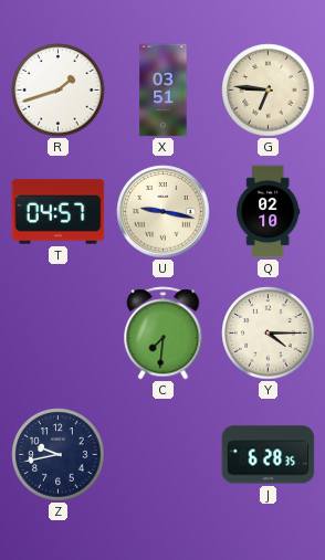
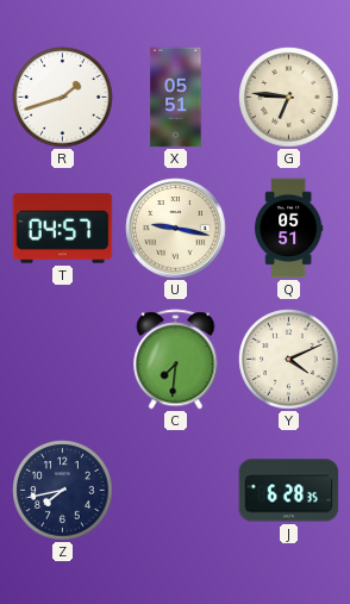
X: 03:51 -> 05:51 (176, 98)
Q: 02:10 -> 05:51 (289, 229)
Y: 4:15 -> 4:11 (289, 360)
Z: 9:43 -> 7:43 (63, 491)
